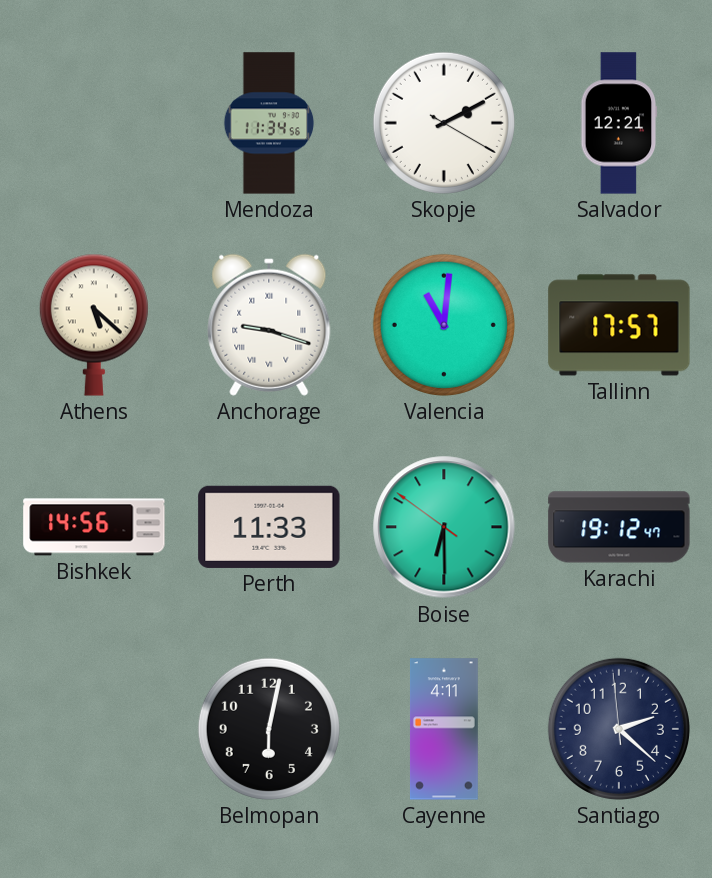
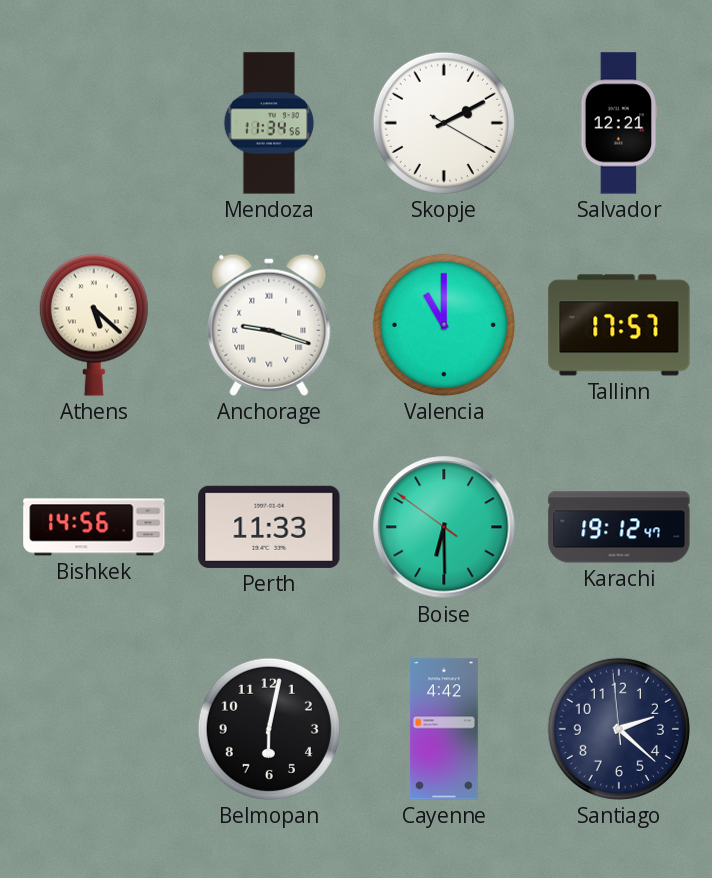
Valencia: 11:01 -> 11:00 (444, 325)
Cayenne: 4:11 -> 4:42 (444, 729)
